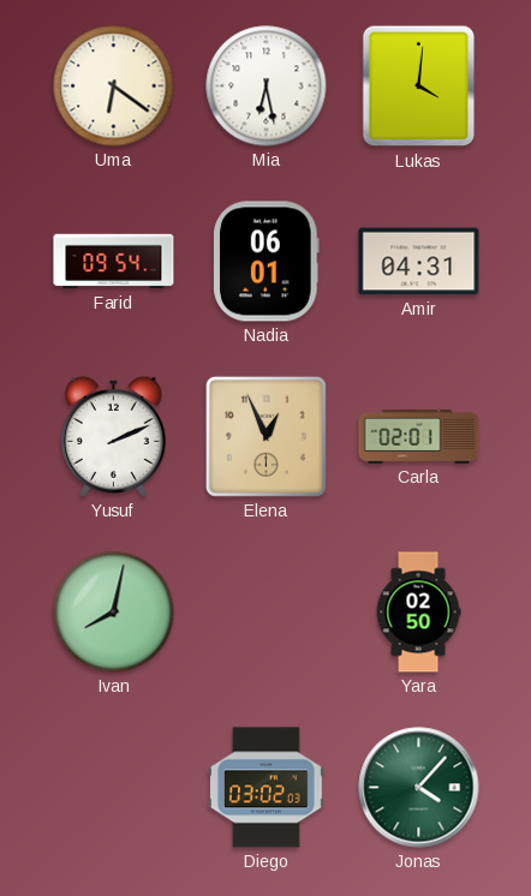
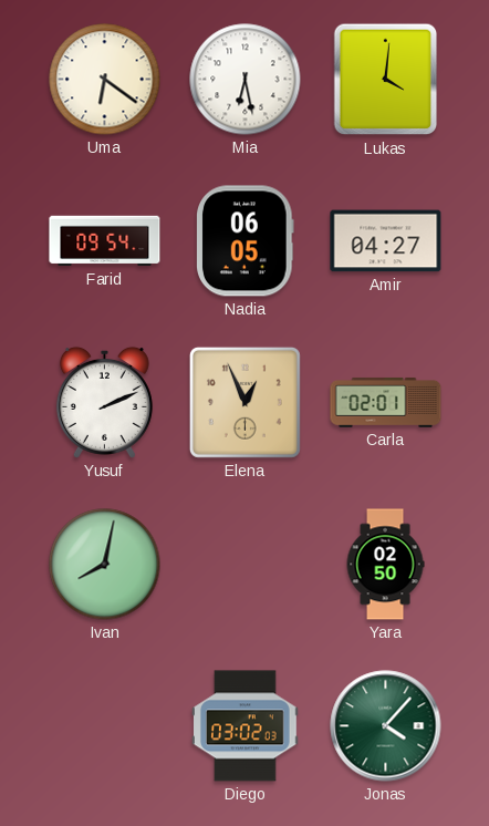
Nadia: 06:01 -> 06:05 (246, 241)
Amir: 04:31 -> 04:27 (386, 241)
